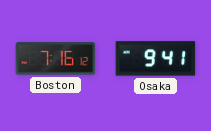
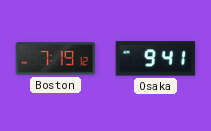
Boston: 7:16 -> 7:19 (56, 59)
